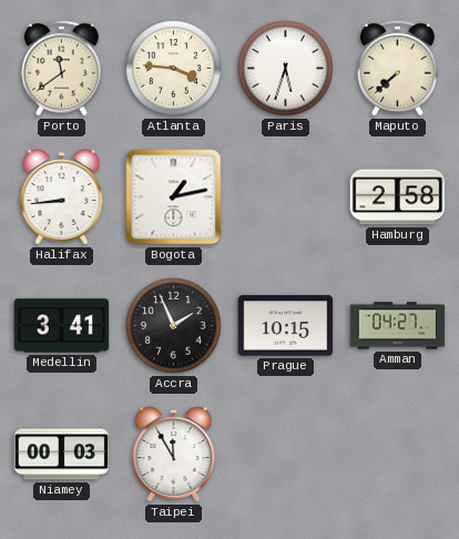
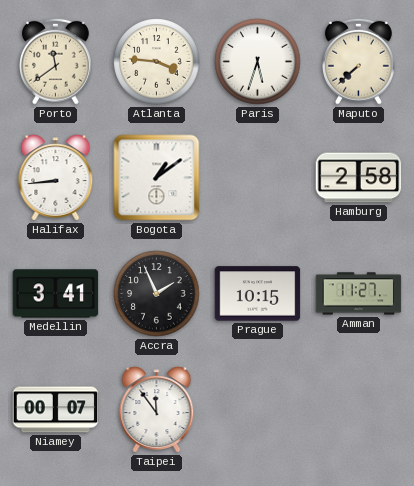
Bogota: 1:13 -> 1:09 (157, 178)
Amman: 04:27 -> 11:27 (359, 294)
Niamey: 00:03 -> 00:07 (56, 410)
Taipei: 11:55 -> 11:54 (157, 410)
